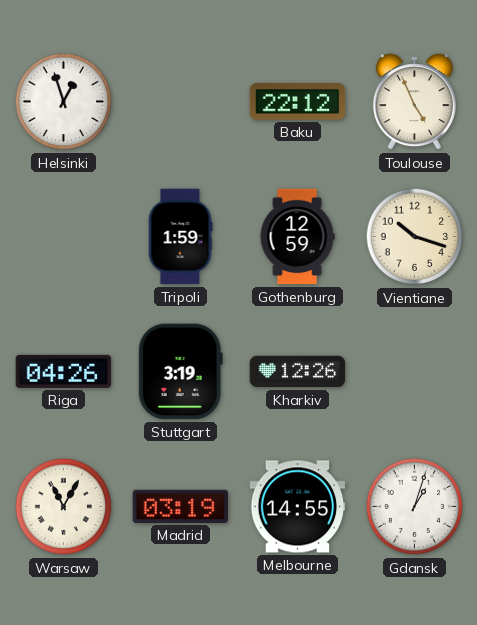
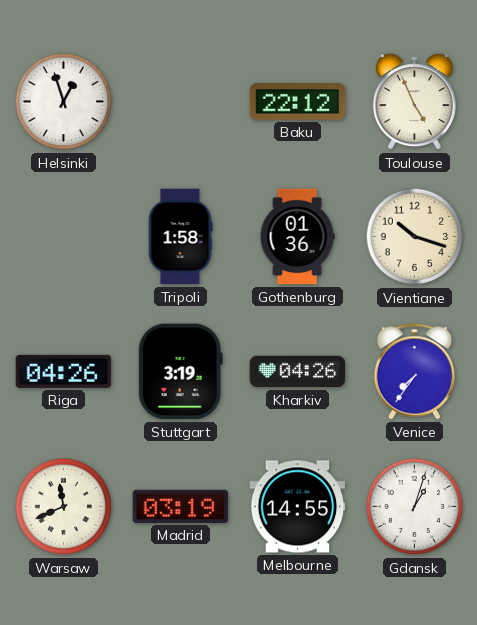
Tripoli: 1:59 -> 1:58 (180, 237)
Gothenburg: 12:59 -> 01:36 (297, 237)
Kharkiv: 12:26 -> 04:26 (298, 372)
Venice: none -> 7:36 (415, 372)
Warsaw: 11:05 -> 11:41 (64, 507)
